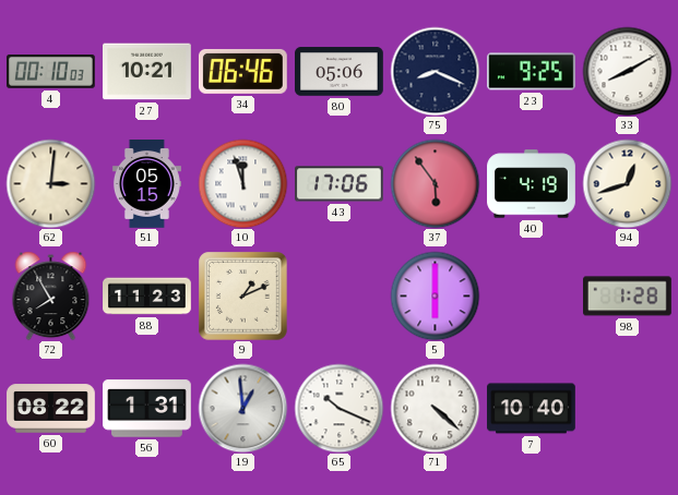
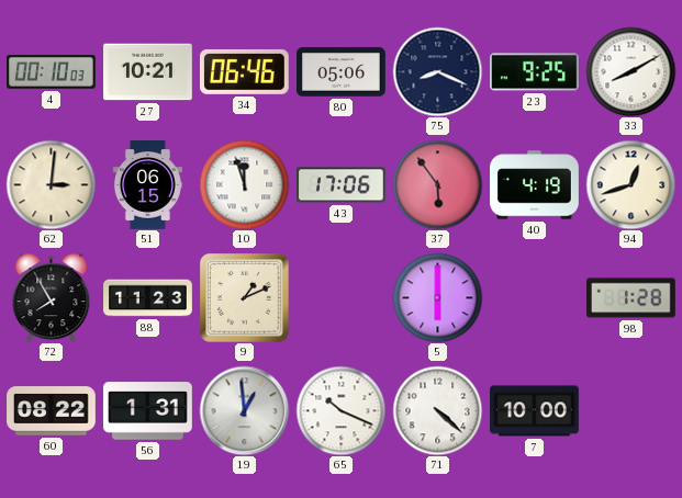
51: 05:15 -> 06:15 (147, 185)
7: 10:40 -> 10:00 (535, 411)
